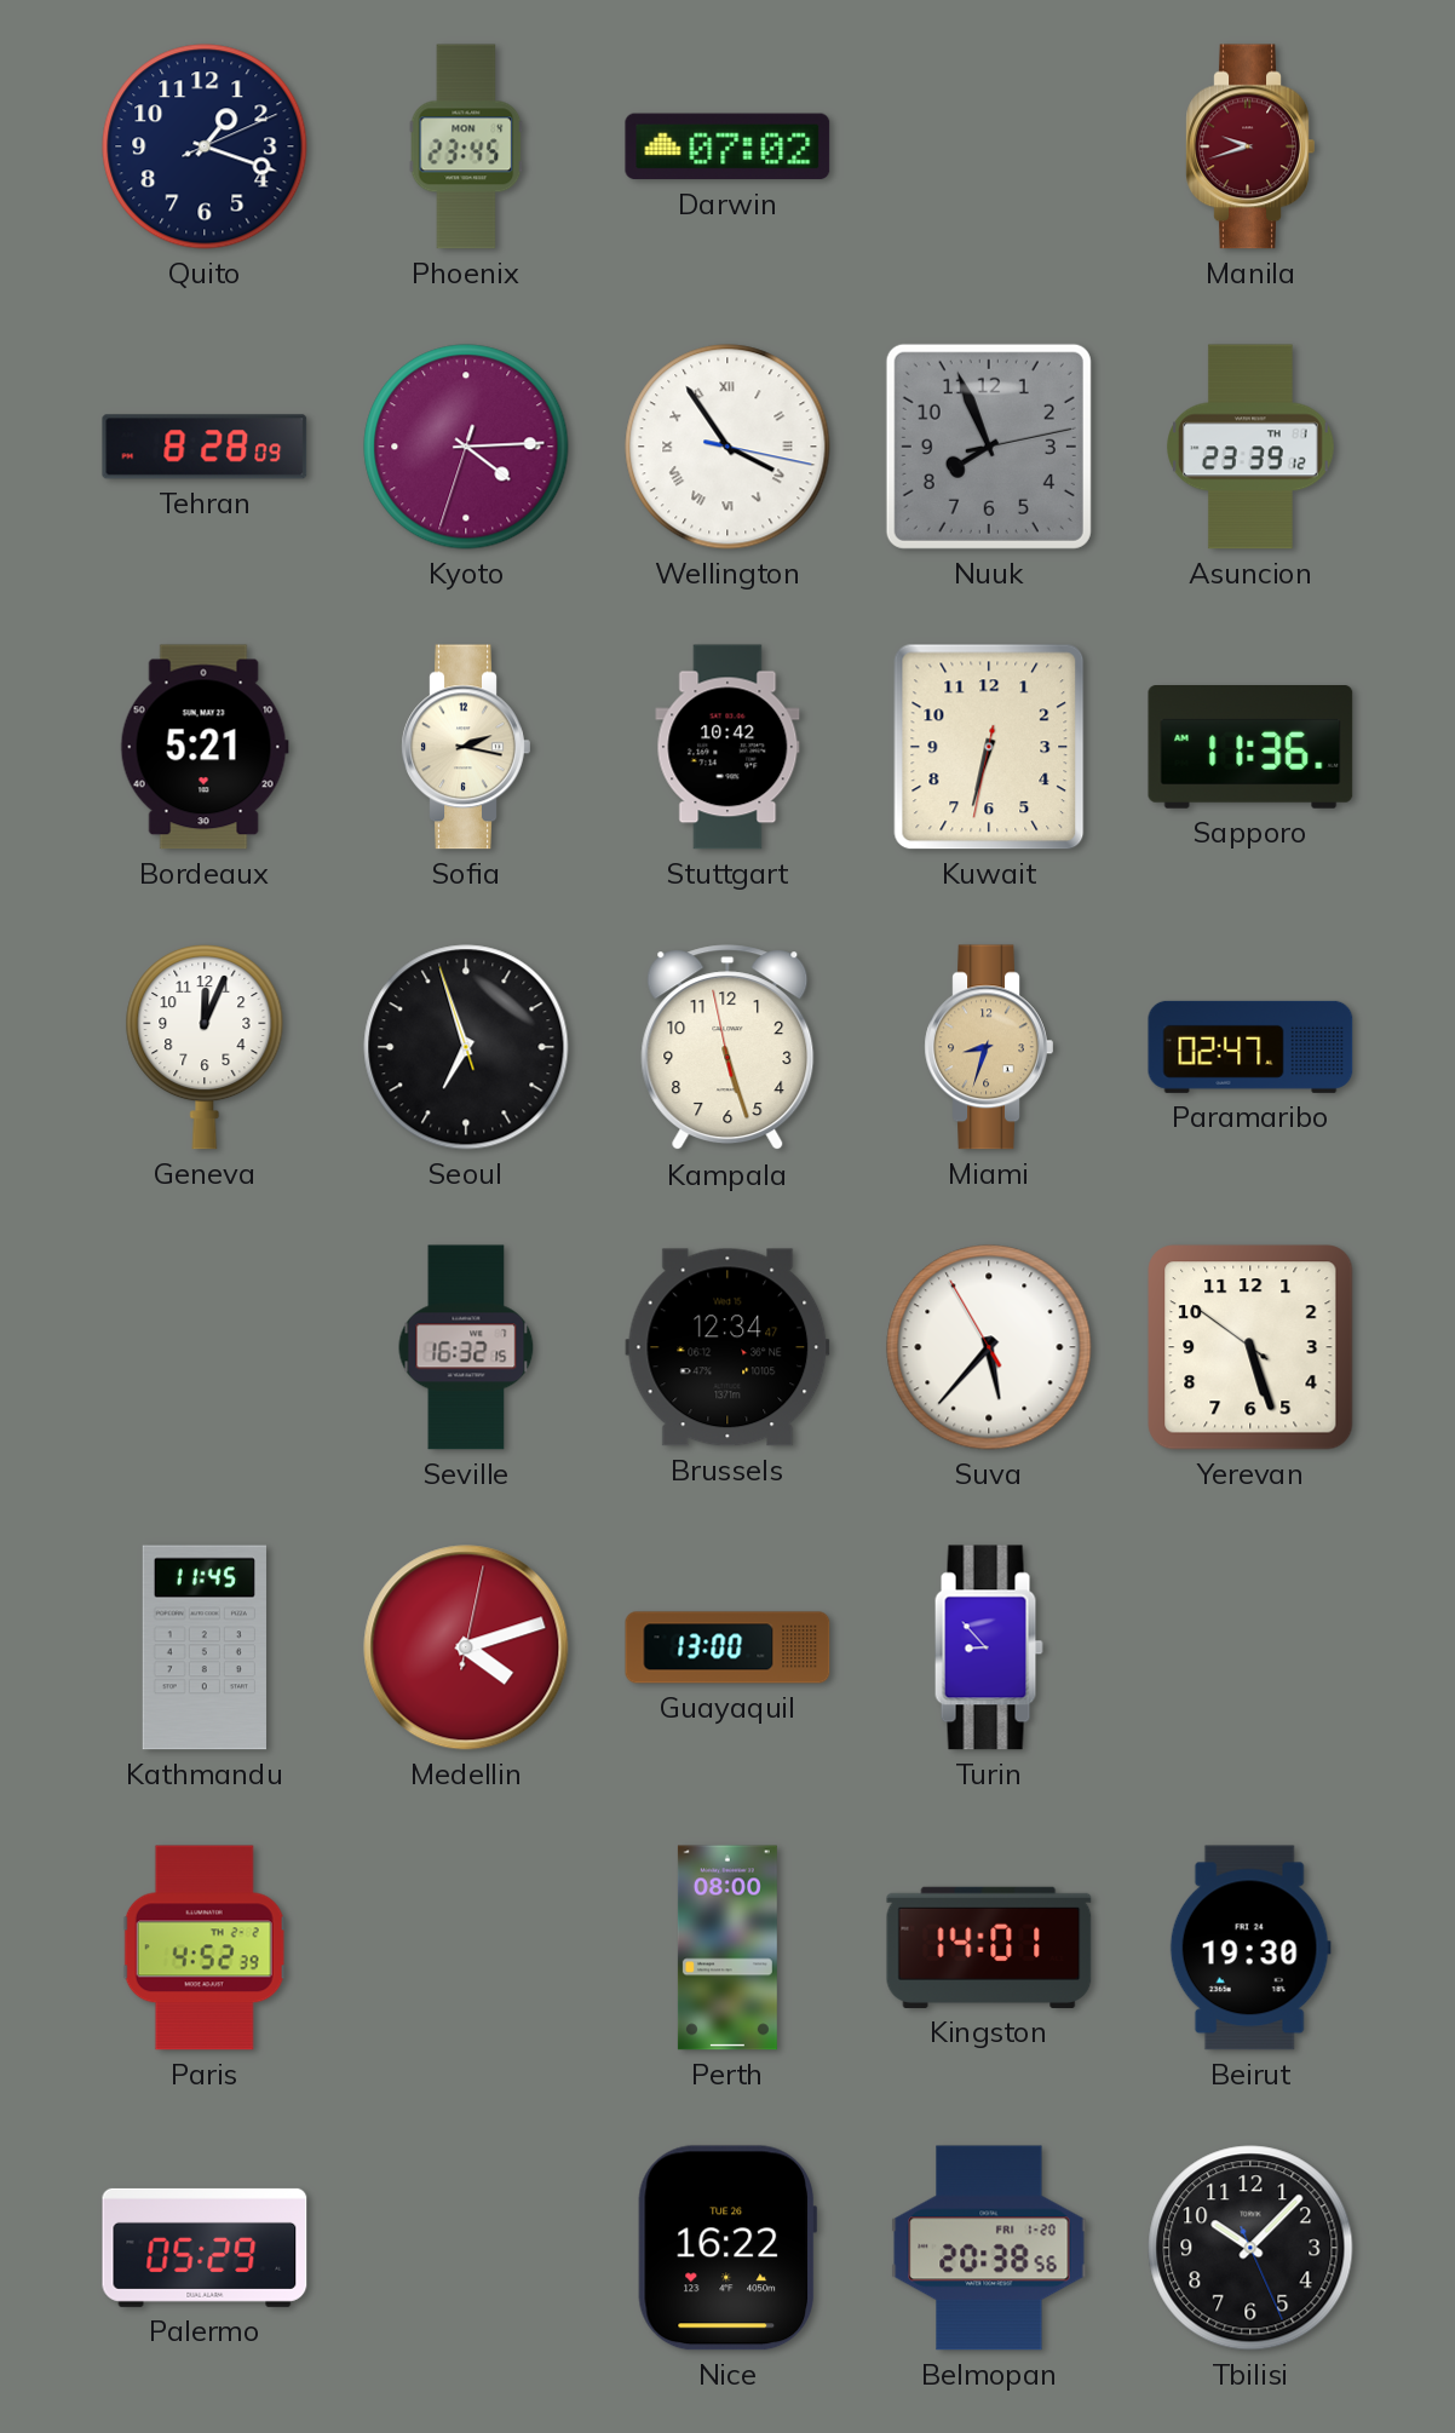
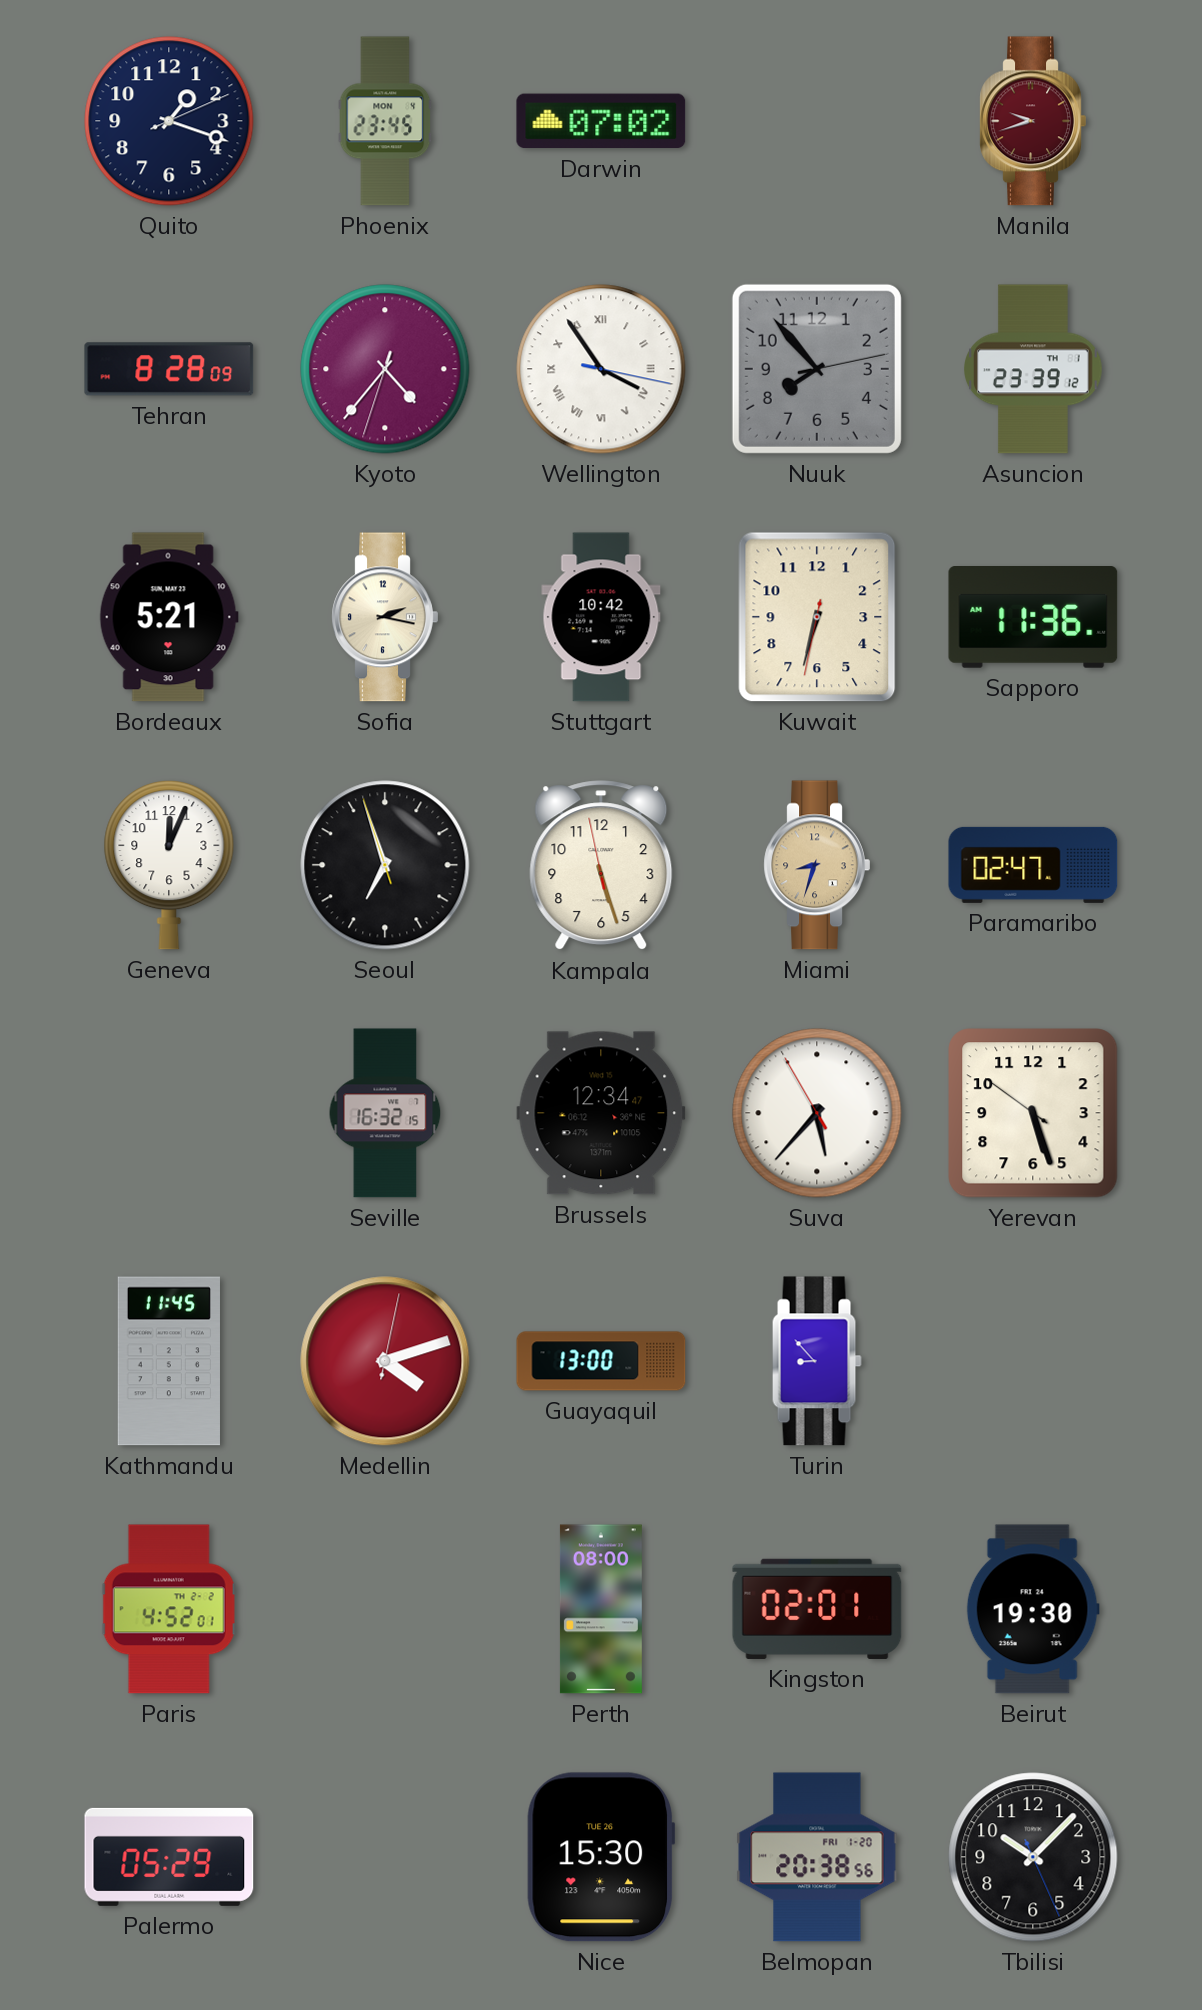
Kyoto: 4:14 -> 4:36 (385, 369)
Nuuk: 7:56 -> 7:53 (817, 369)
Paris: 4:52:39 -> 4:52:01 (169, 1609)
Kingston: 14:01 -> 02:01 (817, 1609)
Nice: 16:22 -> 15:30 (601, 1857)
